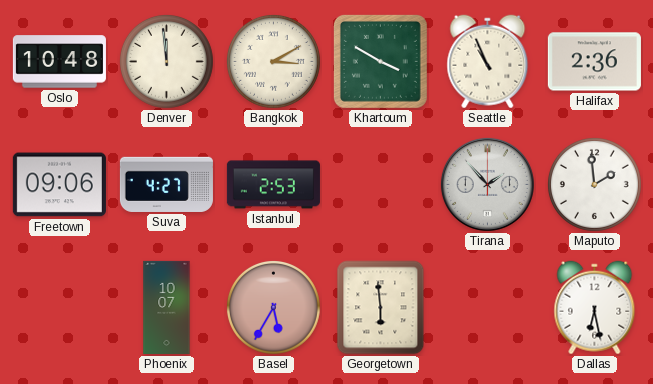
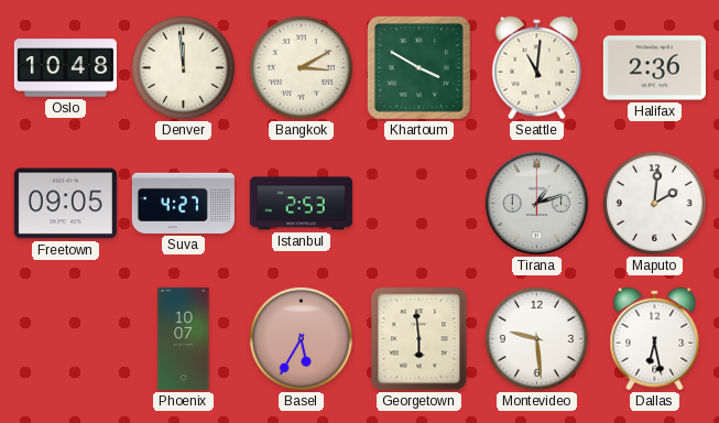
Seattle: 10:56 -> 11:01 (537, 68)
Freetown: 09:06 -> 09:05 (65, 204)
Tirana: 1:53 -> 1:12 (536, 203)
Maputo: 1:59 -> 2:01 (654, 203)
Montevideo: none -> 9:29 (536, 338)
